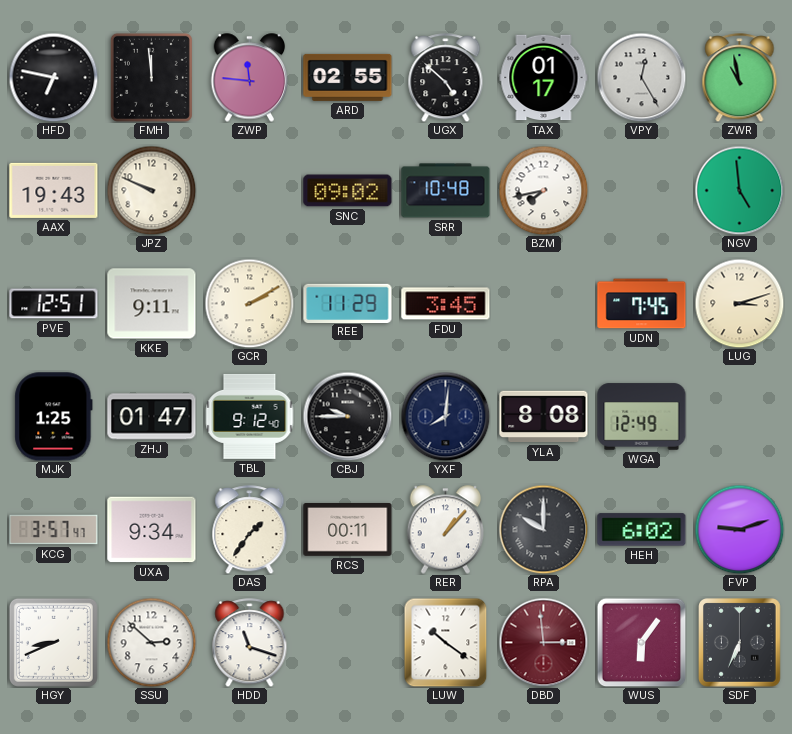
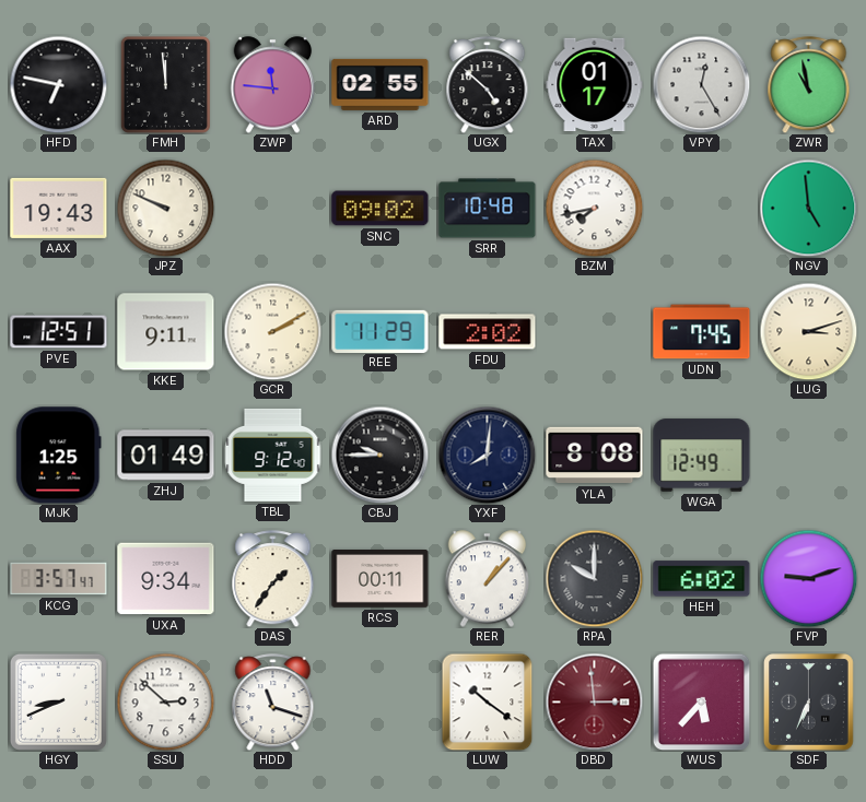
FDU: 3:45 -> 2:02 (488, 332)
ZHJ: 01:47 -> 01:49 (166, 456)
WUS: 6:06 -> 5:37 (701, 701)
